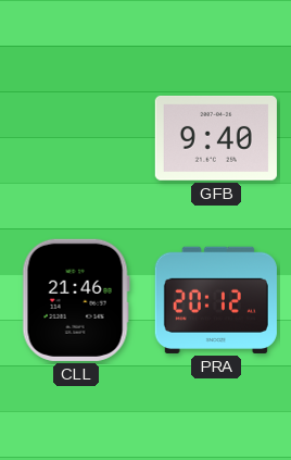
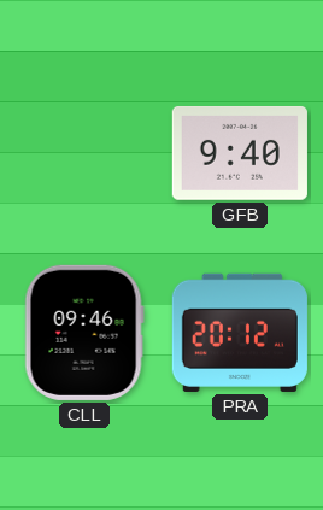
CLL: 21:46 -> 09:46 (84, 333)
